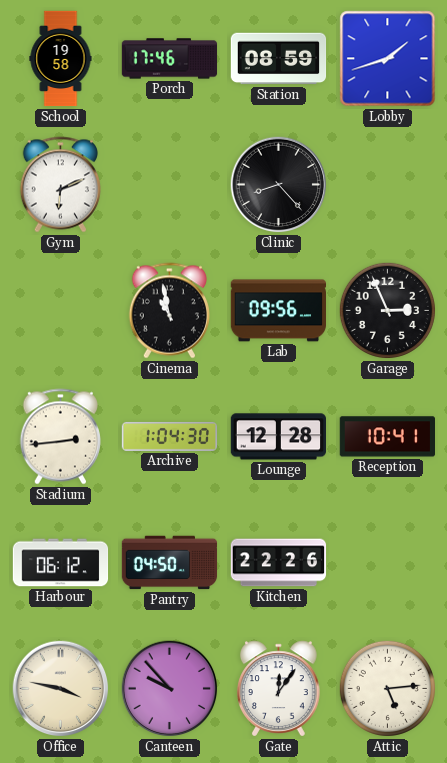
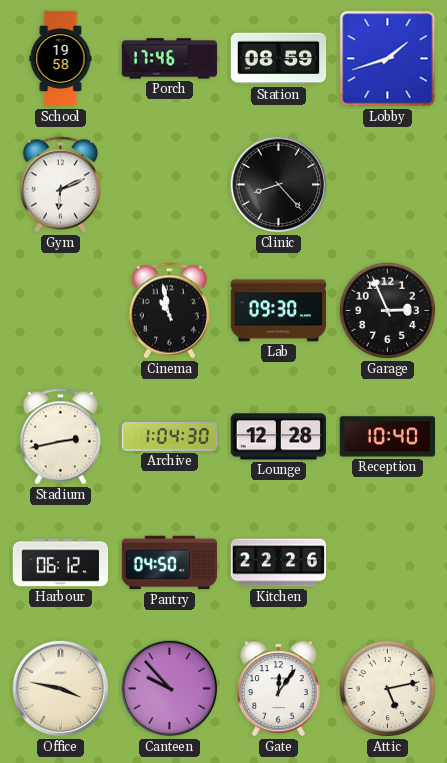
Lab: 09:56 -> 09:30 (278, 311)
Stadium: 2:44 -> 2:43 (60, 437)
Reception: 10:41 -> 10:40 (387, 437)
Attic: 5:14 -> 5:13 (387, 688)
